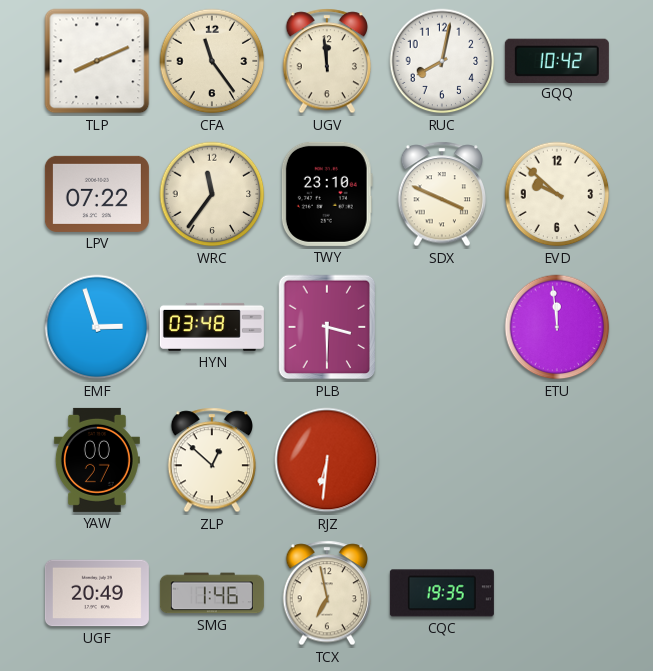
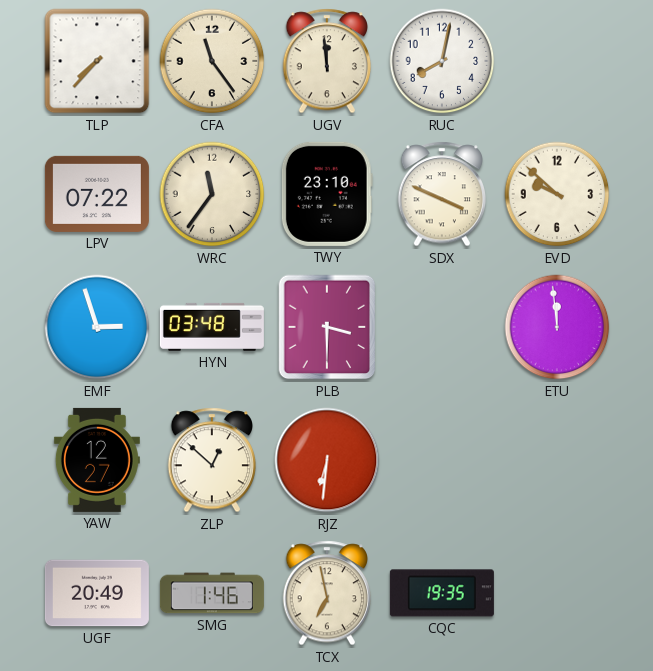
TLP: 8:11 -> 7:37 (97, 61)
GQQ: 10:42 -> none (557, 60)
YAW: 00:27 -> 12:27 (97, 460)
